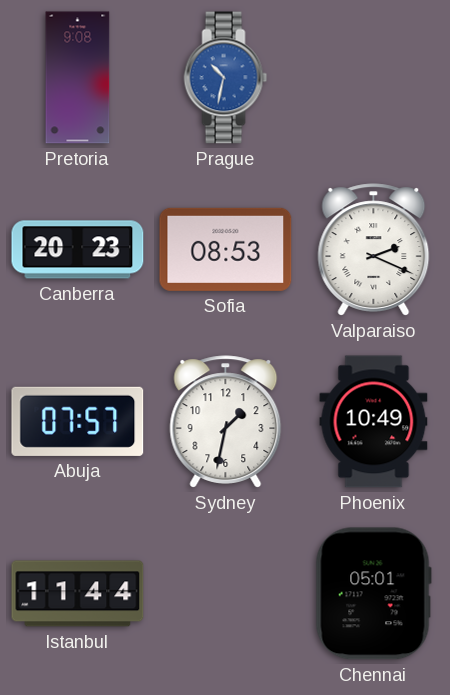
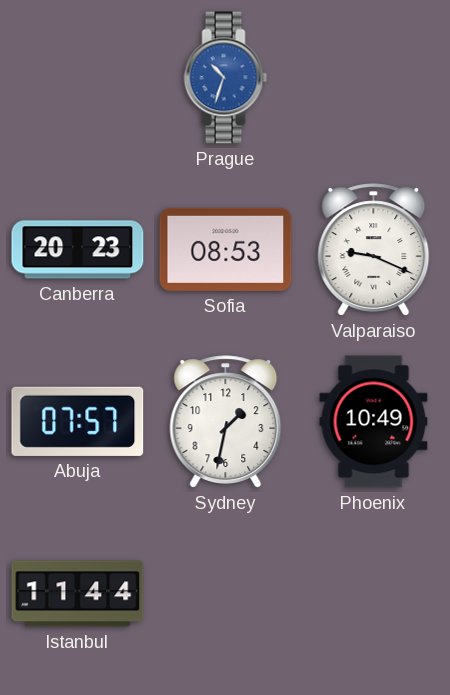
Pretoria: 9:08 -> none (78, 78)
Prague: 10:32 -> 10:33 (226, 78)
Valparaiso: 2:19 -> 9:19 (374, 250)
Chennai: 05:01 -> none (373, 594)
